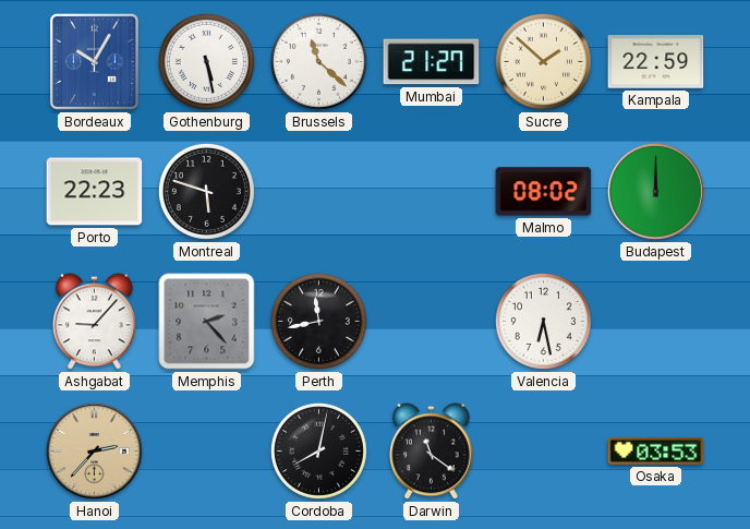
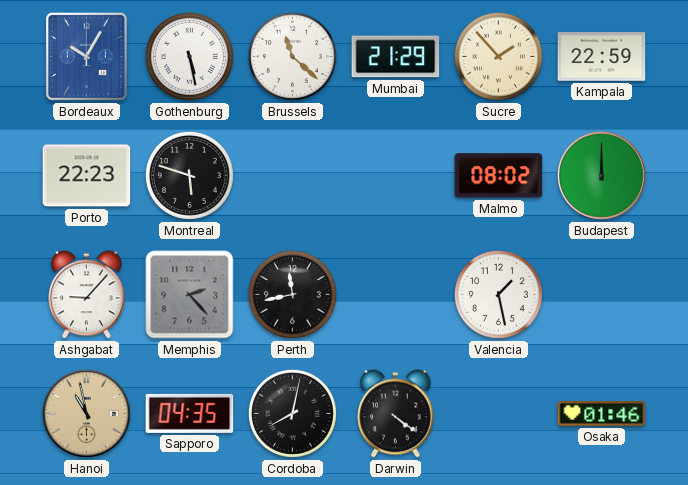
Mumbai: 21:27 -> 21:29 (396, 57)
Sucre: 1:52 -> 1:53 (498, 56)
Valencia: 6:28 -> 1:28 (498, 294)
Hanoi: 2:37 -> 10:58 (86, 413)
Sapporo: none -> 04:35 (190, 413)
Darwin: 11:21 -> 4:21 (396, 414)
Osaka: 03:53 -> 01:46 (602, 413)
